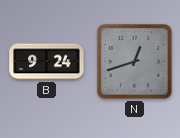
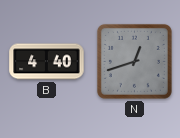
B: 9:24 -> 4:40 (47, 62)
